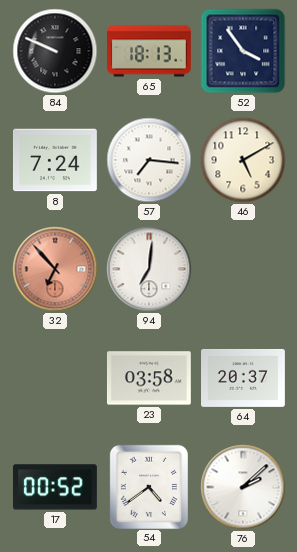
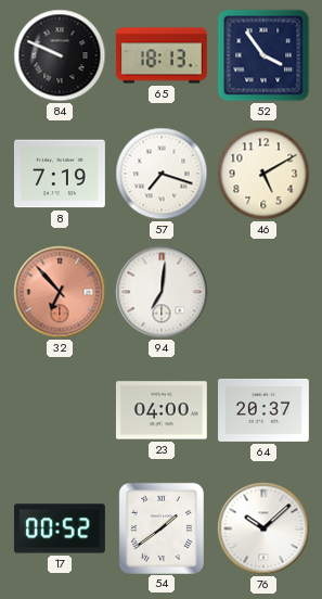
8: 7:24 -> 7:19 (60, 174)
57: 7:16 -> 7:18 (162, 174)
23: 03:58 -> 04:00 (162, 410)
54: 4:39 -> 1:39 (160, 527)
76: 2:08 -> 10:08 (263, 528)
